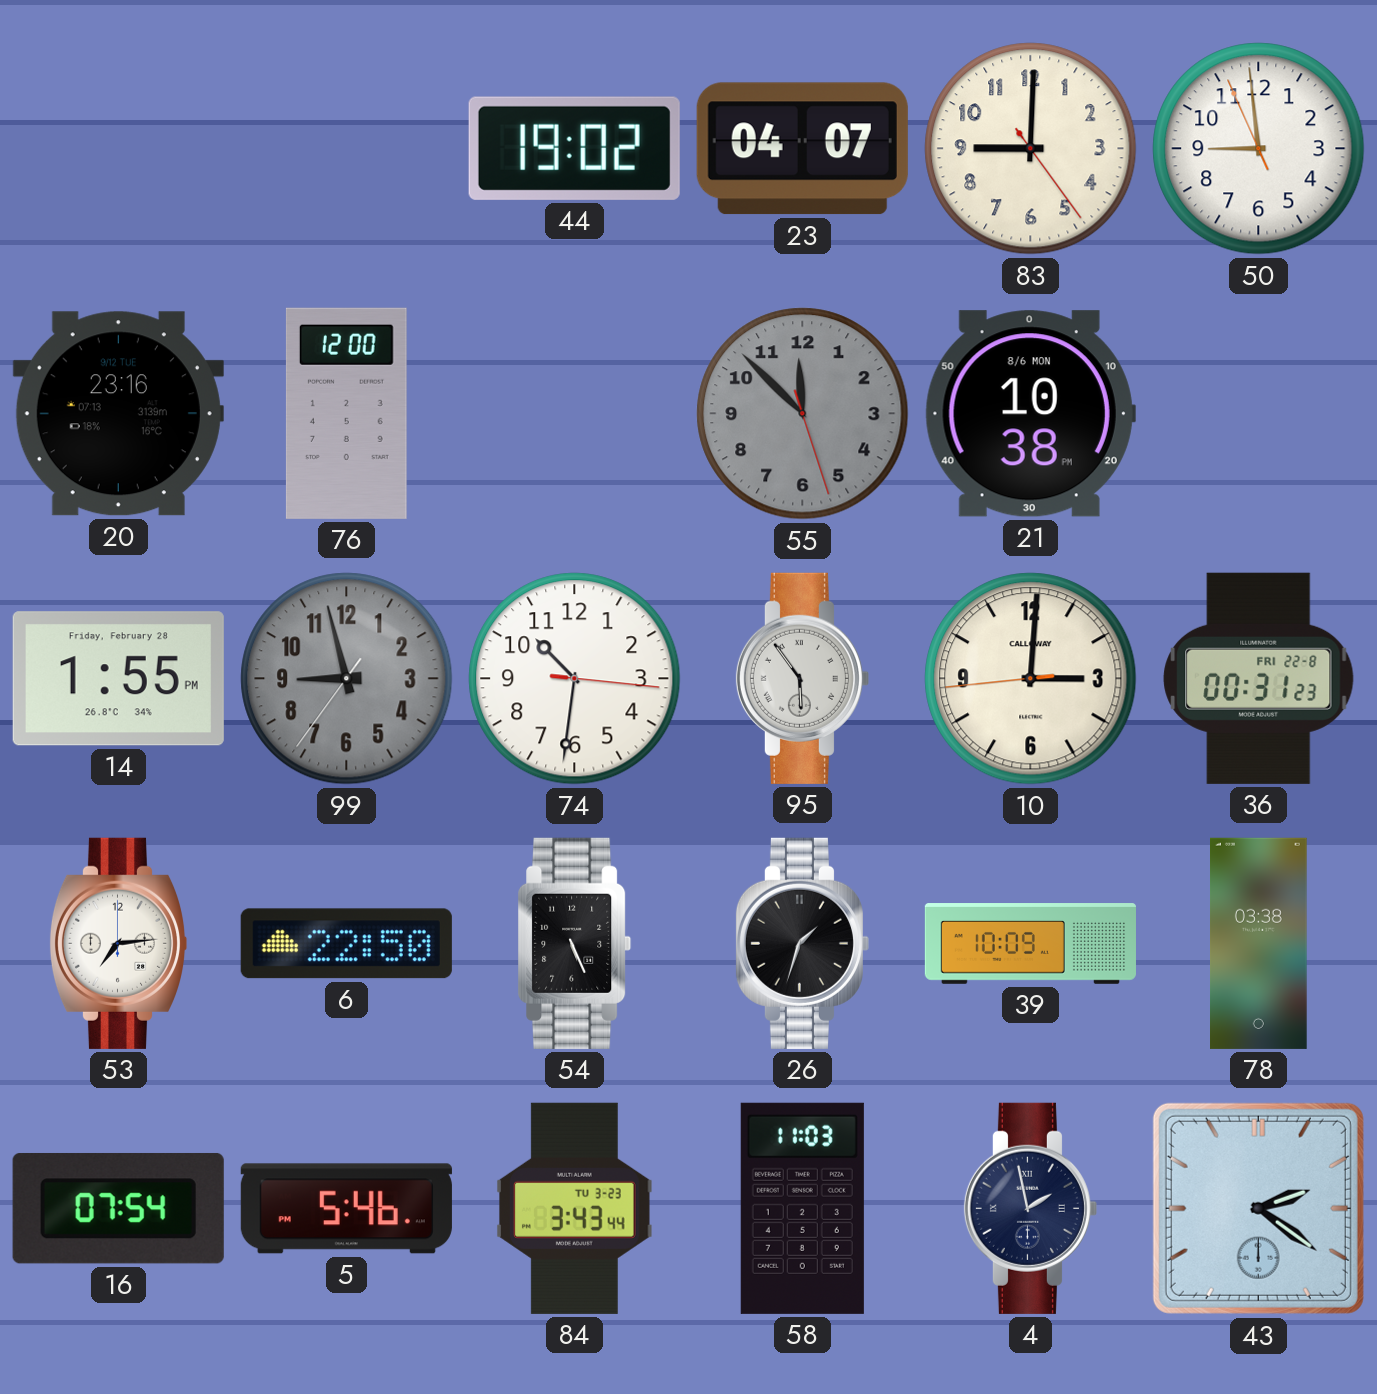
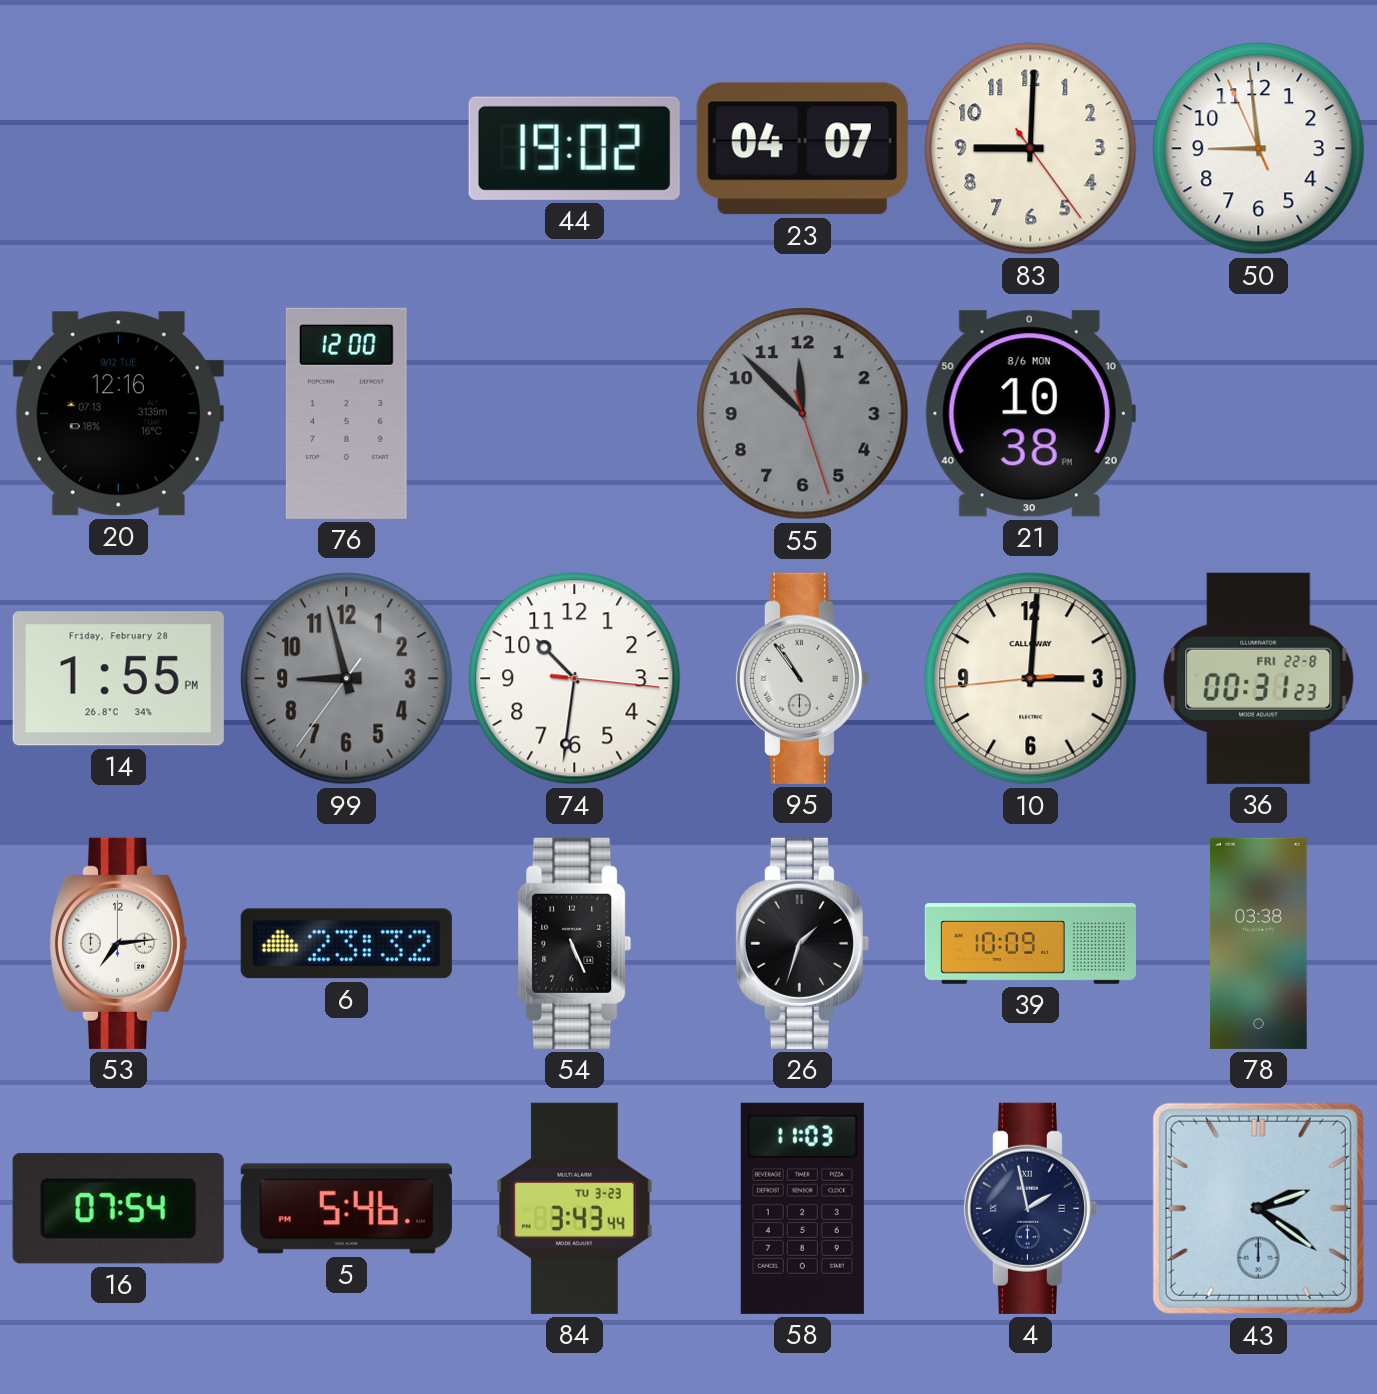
20: 23:16 -> 12:16 (118, 414)
95: 5:54 -> 10:54 (802, 678)
6: 22:50 -> 23:32 (346, 944)
